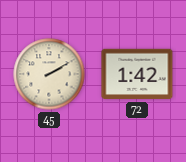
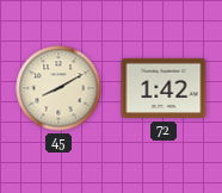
45: 2:10 -> 8:10 (58, 88)
